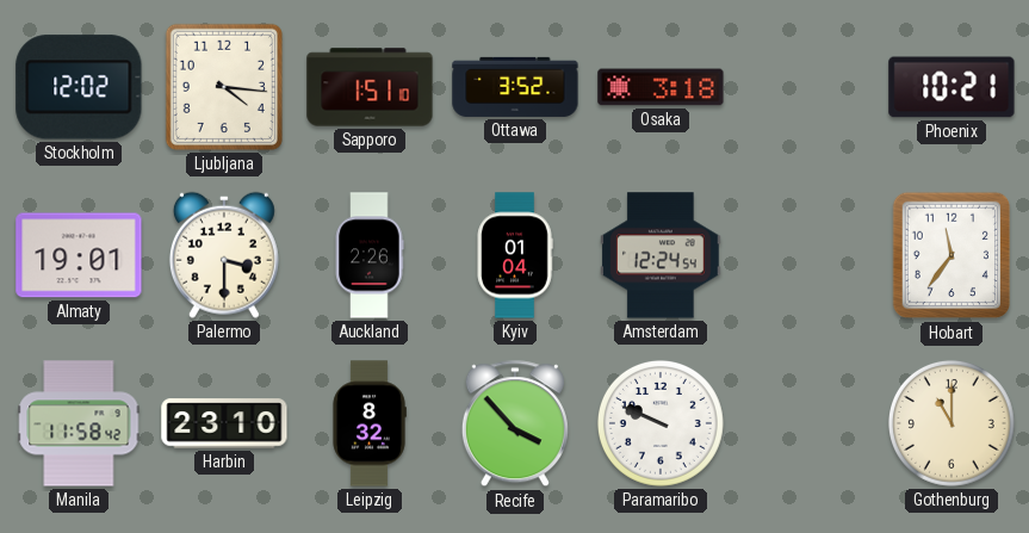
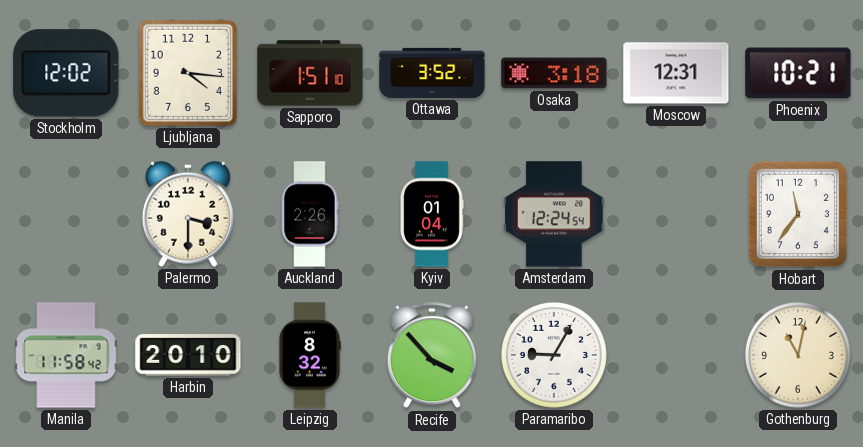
Moscow: none -> 12:31 (676, 73)
Almaty: 19:01 -> none (79, 255)
Harbin: 23:10 -> 20:10 (188, 355)
Paramaribo: 9:49 -> 9:05 (554, 355)
Gothenburg: 11:00 -> 11:02 (798, 355)
